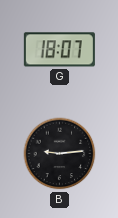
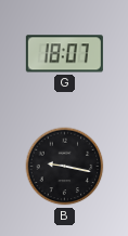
B: 9:14 -> 9:17 (65, 167)
